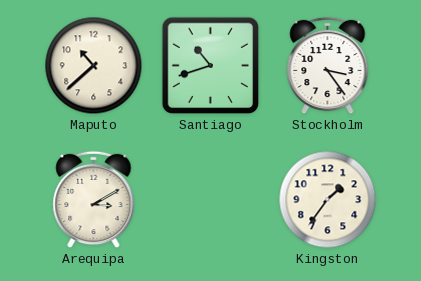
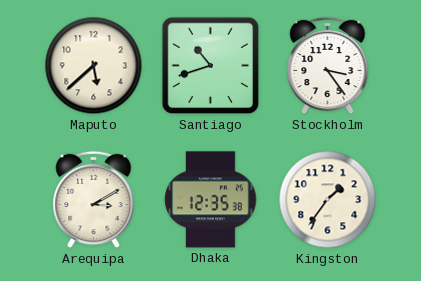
Maputo: 10:38 -> 5:38 (94, 66)
Dhaka: none -> 12:35 (211, 200)
